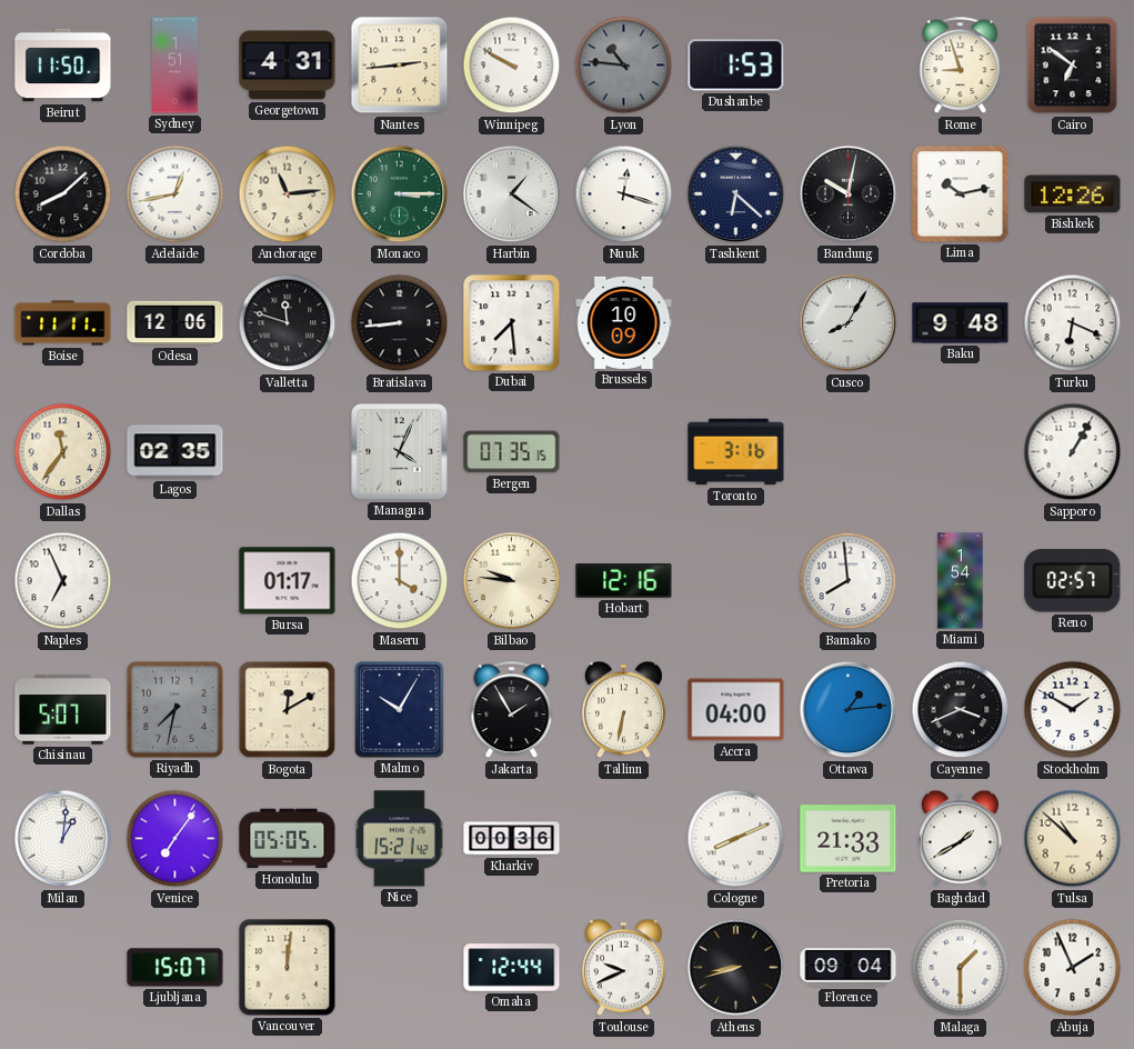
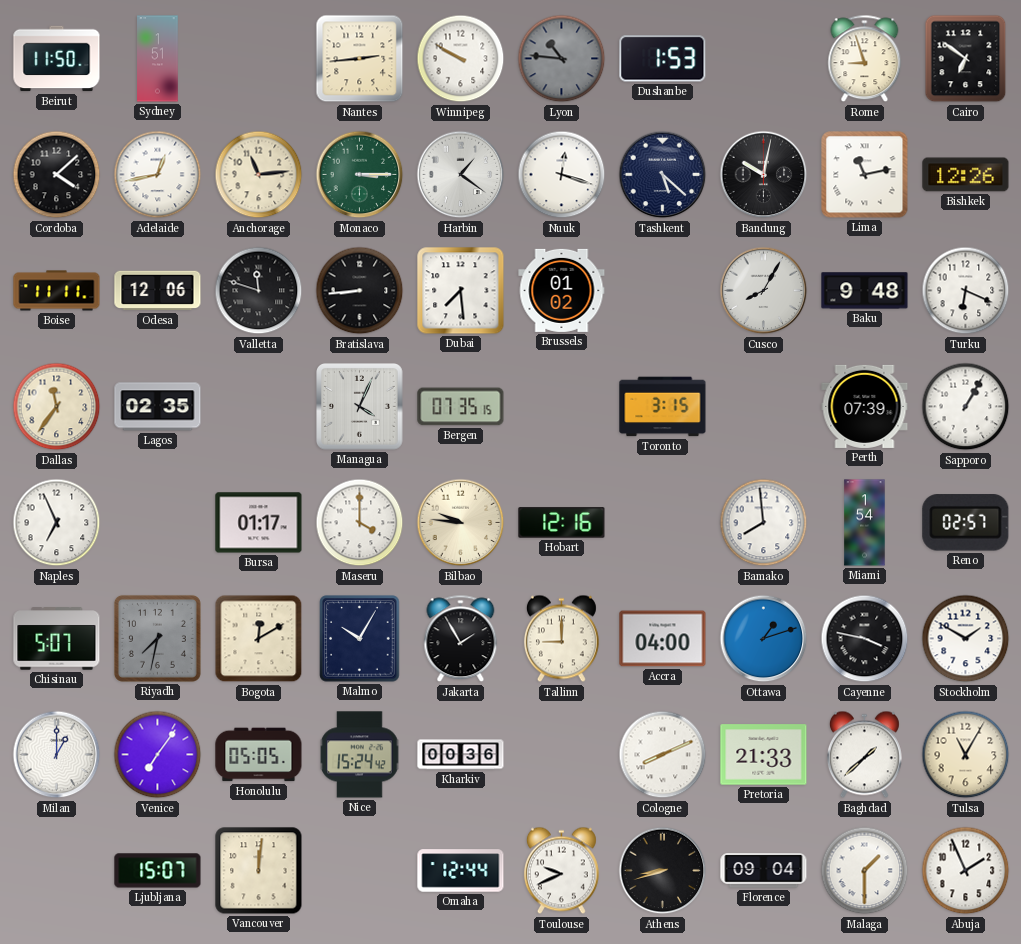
Georgetown: 4:31 -> none (288, 66)
Cordoba: 8:08 -> 4:08 (57, 175)
Tashkent: 6:22 -> 5:22 (663, 175)
Lima: 10:13 -> 11:13 (865, 175)
Brussels: 10:09 -> 01:02 (562, 290)
Toronto: 3:16 -> 3:15 (663, 407)
Perth: none -> 07:39 (865, 406)
Tallinn: 6:32 -> 9:00 (561, 639)
Ottawa: 1:14 -> 1:12 (764, 639)
Cayenne: 3:41 -> 3:47 (865, 639)
Milan: 1:01 -> 1:00 (57, 755)
Nice: 15:21 -> 15:24 (360, 755)
Baghdad: 1:40 -> 1:38 (864, 755)
Tulsa: 10:52 -> 11:05 (966, 755)
